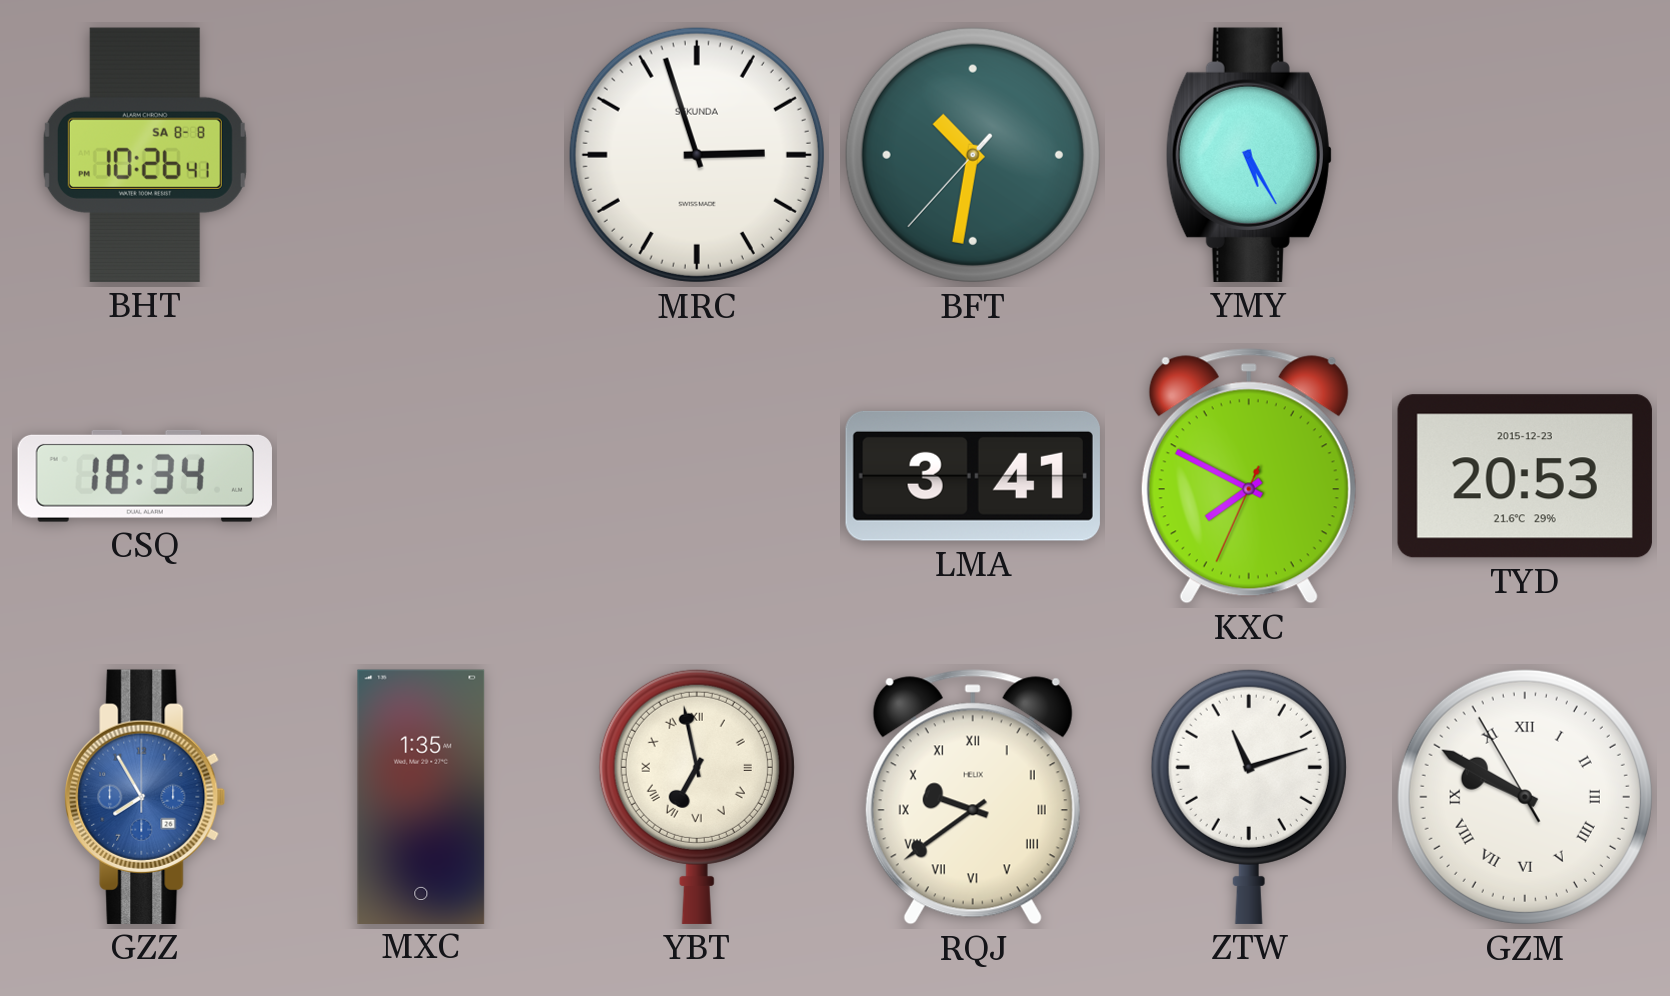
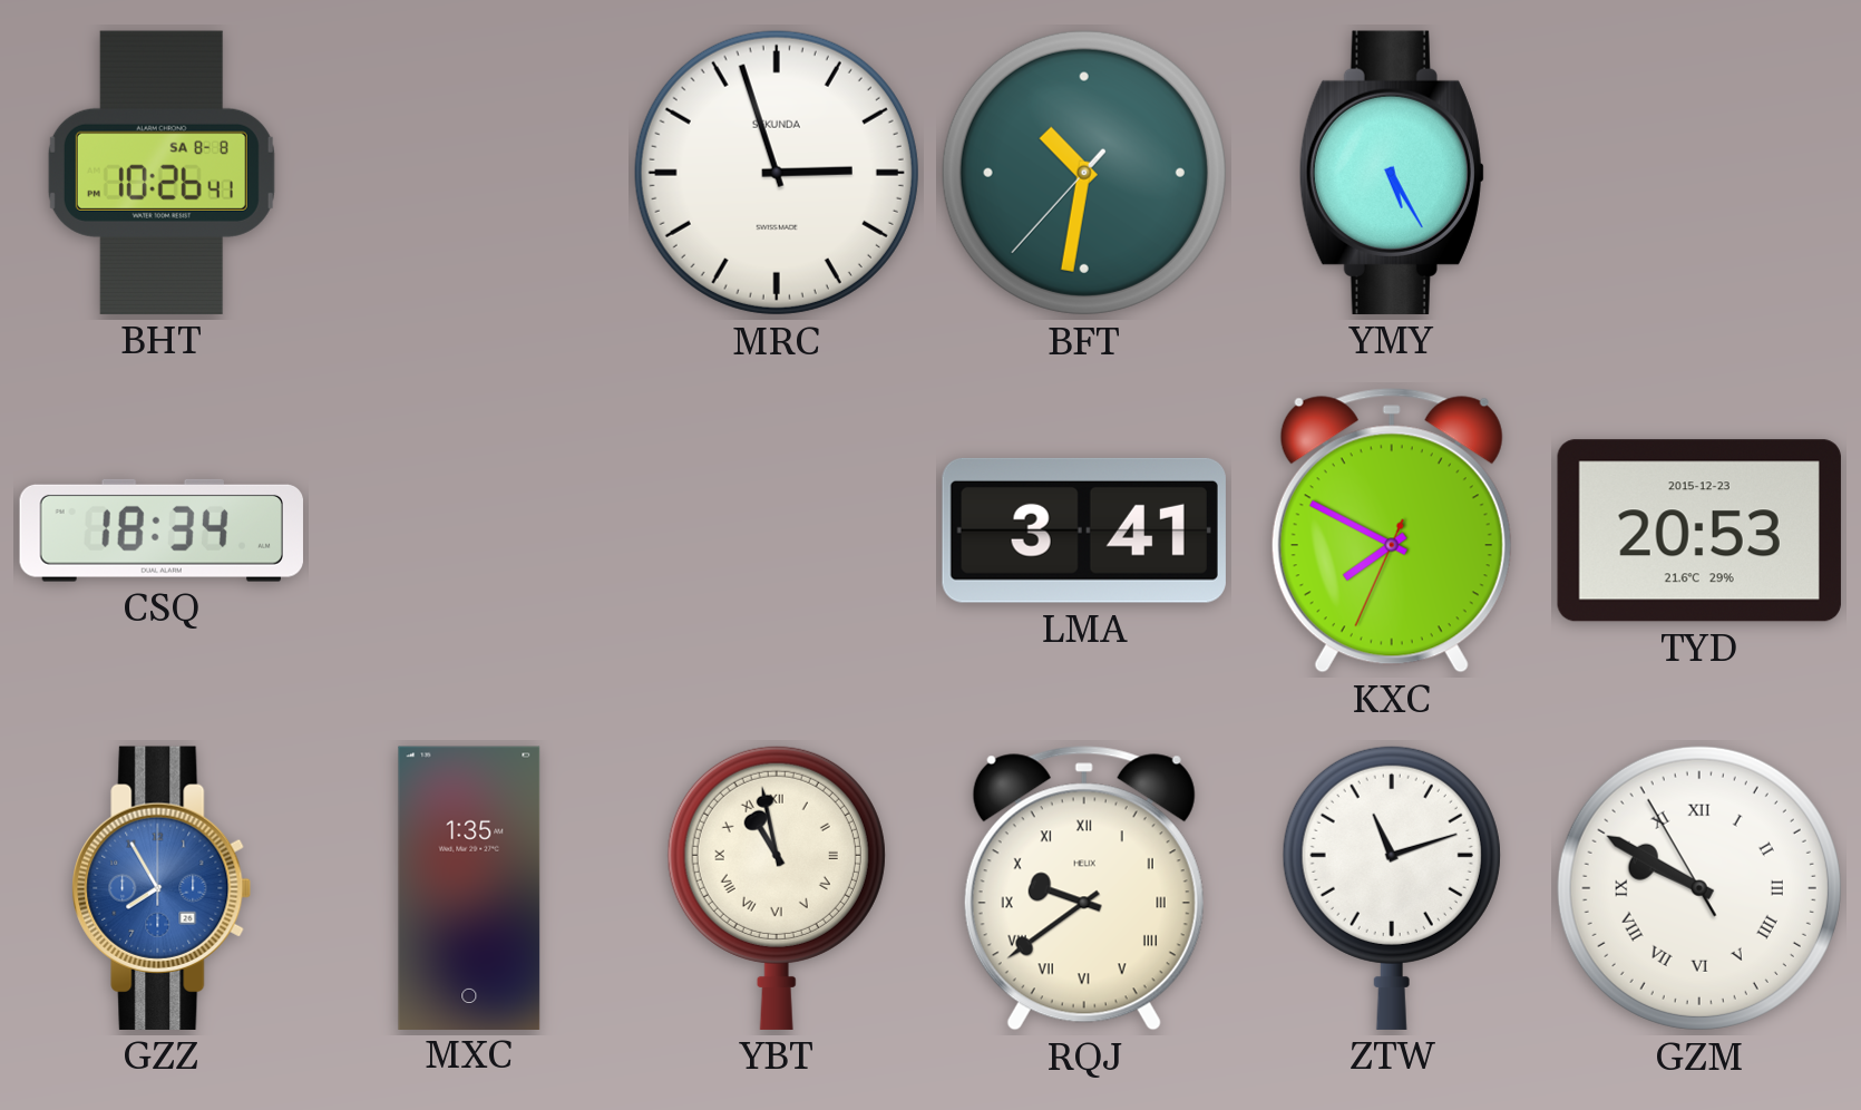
YBT: 6:58 -> 10:58 (777, 887)
